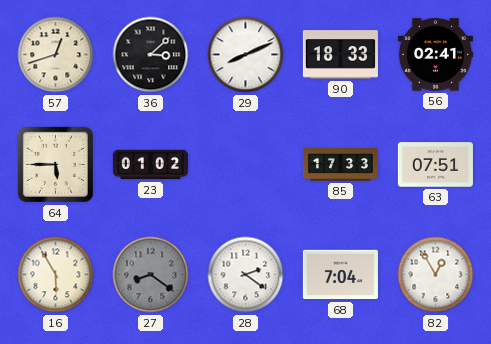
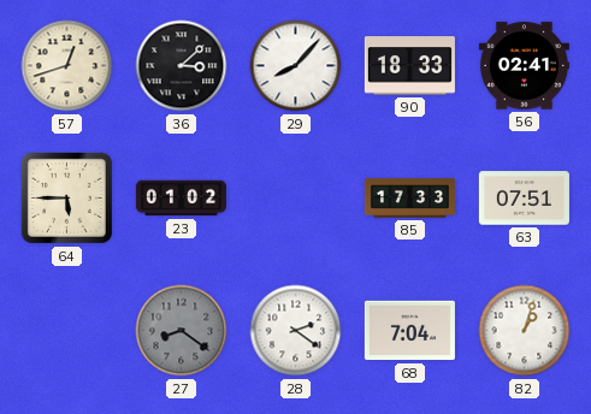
29: 8:11 -> 8:07 (296, 66)
16: 5:55 -> none (56, 275)
82: 12:55 -> 1:03 (525, 331)
